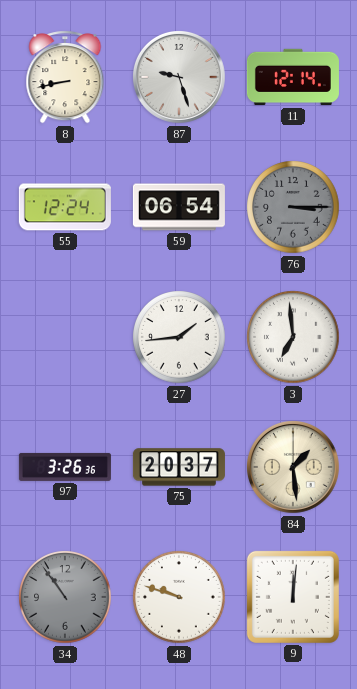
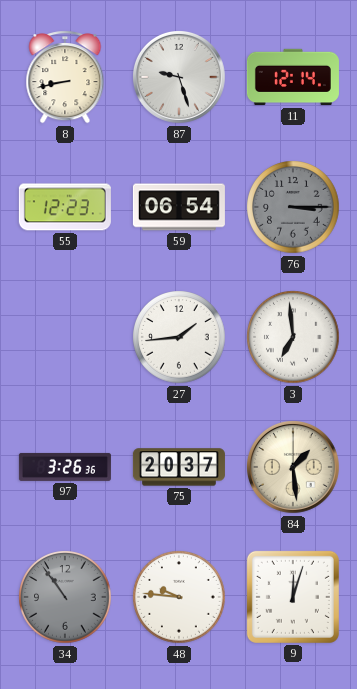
55: 12:24 -> 12:23 (65, 207)
48: 9:48 -> 9:46 (179, 597)
9: 12:01 -> 12:03 (293, 597)
